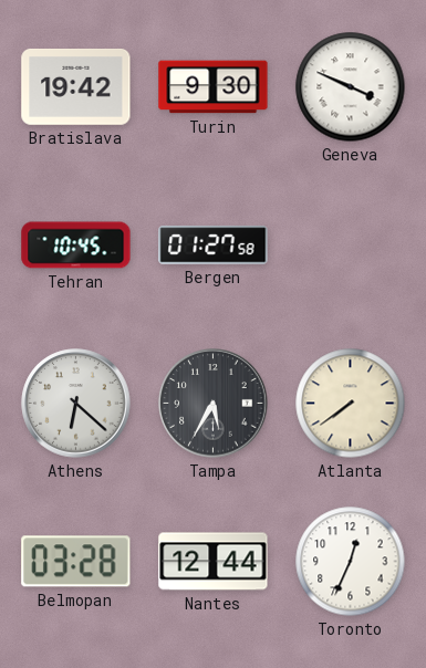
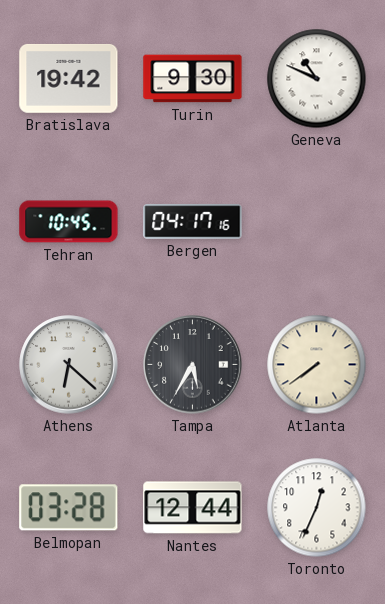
Geneva: 3:49 -> 10:49 (317, 79)
Bergen: 01:27 -> 04:17 (193, 222)
